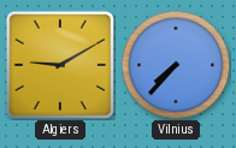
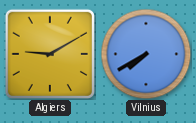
Vilnius: 7:37 -> 7:40 (146, 54)
